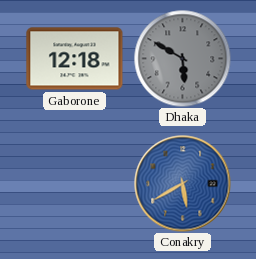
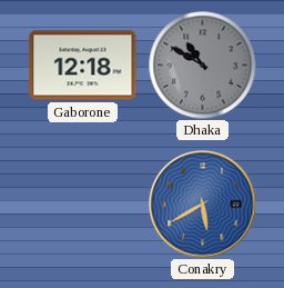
Dhaka: 5:50 -> 10:50 (202, 64)
